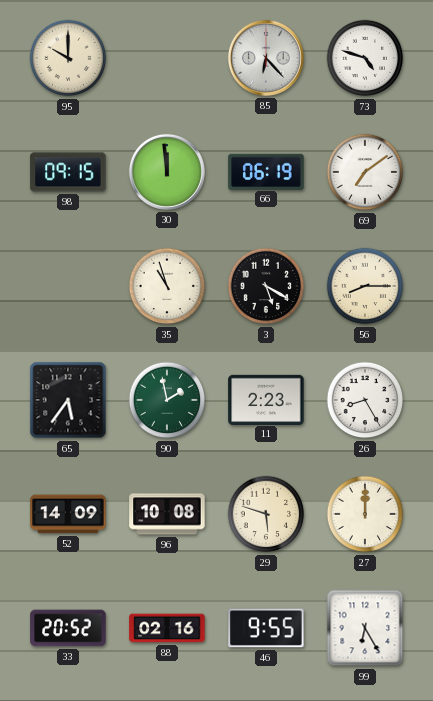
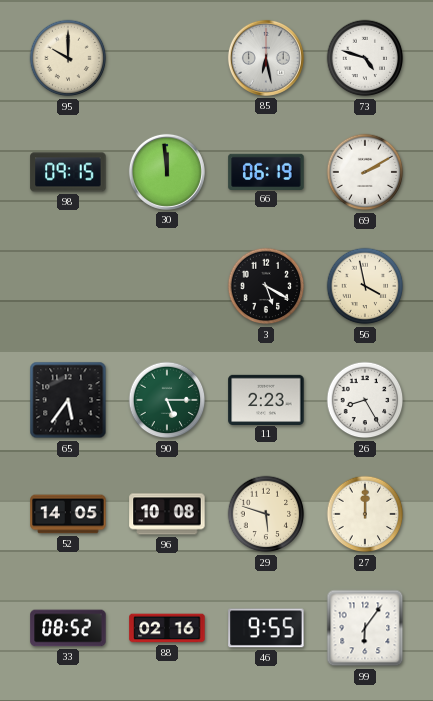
85: 6:23 -> 6:28 (266, 58)
69: 7:09 -> 2:10 (365, 172)
35: 10:57 -> none (167, 286)
56: 8:15 -> 3:58 (365, 286)
90: 1:58 -> 5:15 (167, 400)
52: 14:09 -> 14:05 (68, 514)
33: 20:52 -> 08:52 (68, 628)
99: 6:25 -> 6:06 (365, 628)
